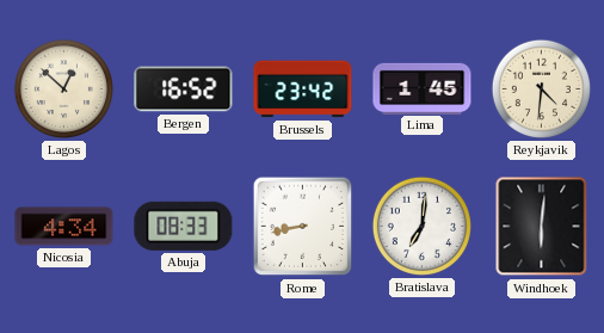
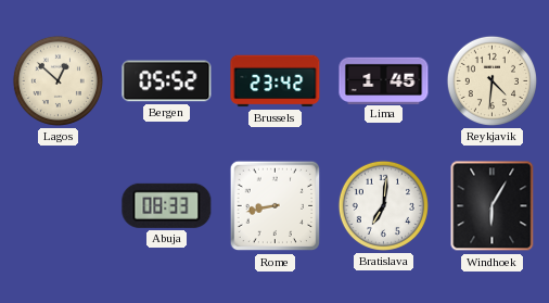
Bergen: 16:52 -> 05:52 (167, 81)
Nicosia: 4:34 -> none (64, 227)
Windhoek: 6:01 -> 6:05 (493, 206)
